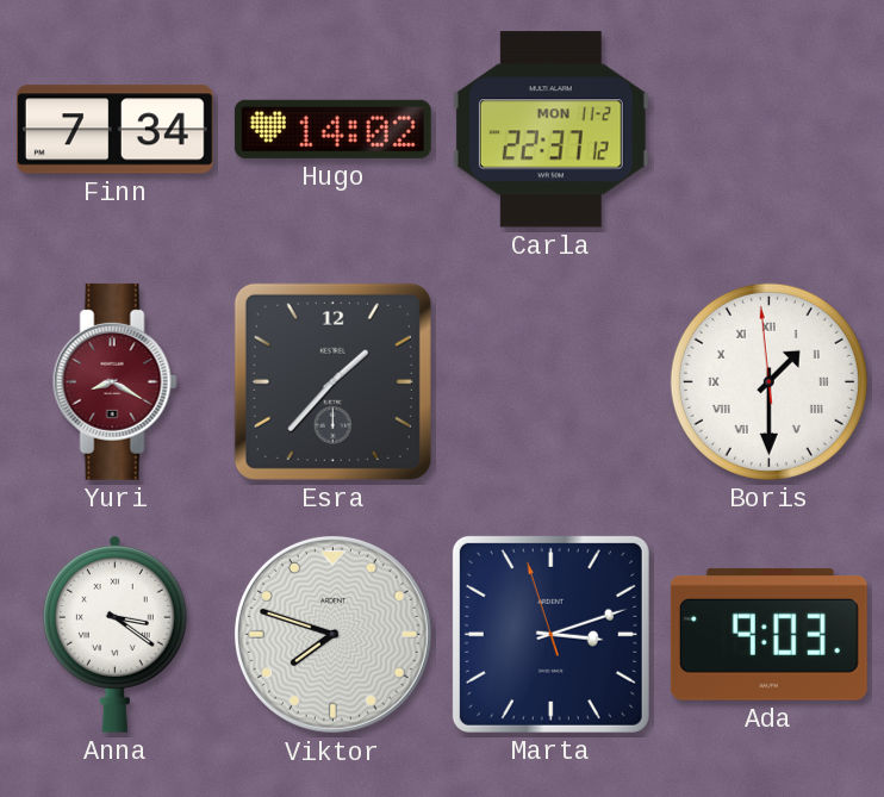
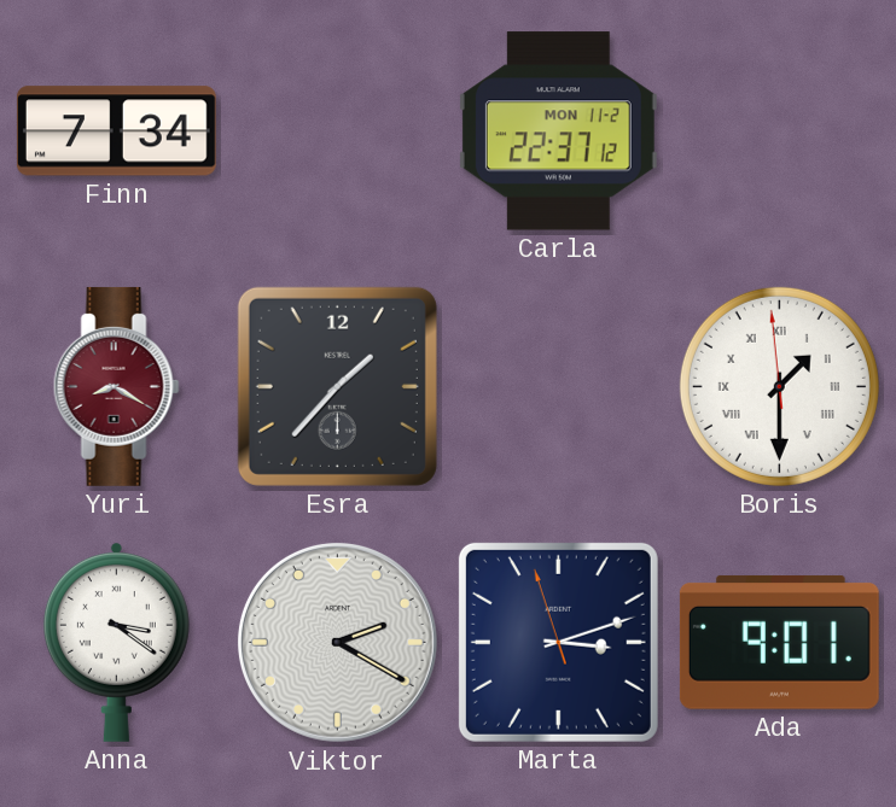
Hugo: 14:02 -> none (332, 129)
Viktor: 7:48 -> 2:20 (337, 642)
Ada: 9:03 -> 9:01 (779, 642)
